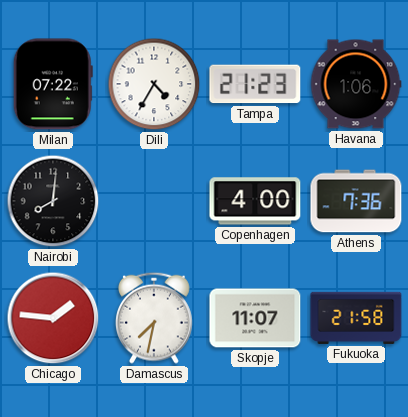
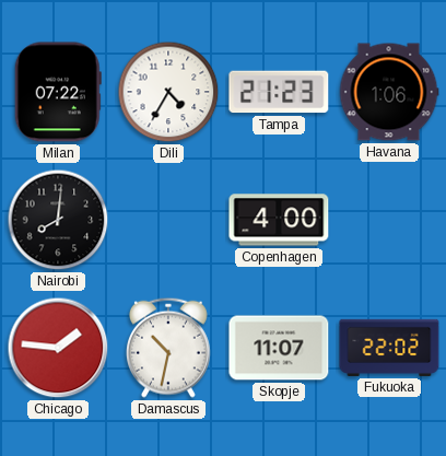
Athens: 7:36 -> none (356, 201)
Damascus: 7:32 -> 10:32 (168, 348)
Fukuoka: 21:58 -> 22:02 (389, 348)
